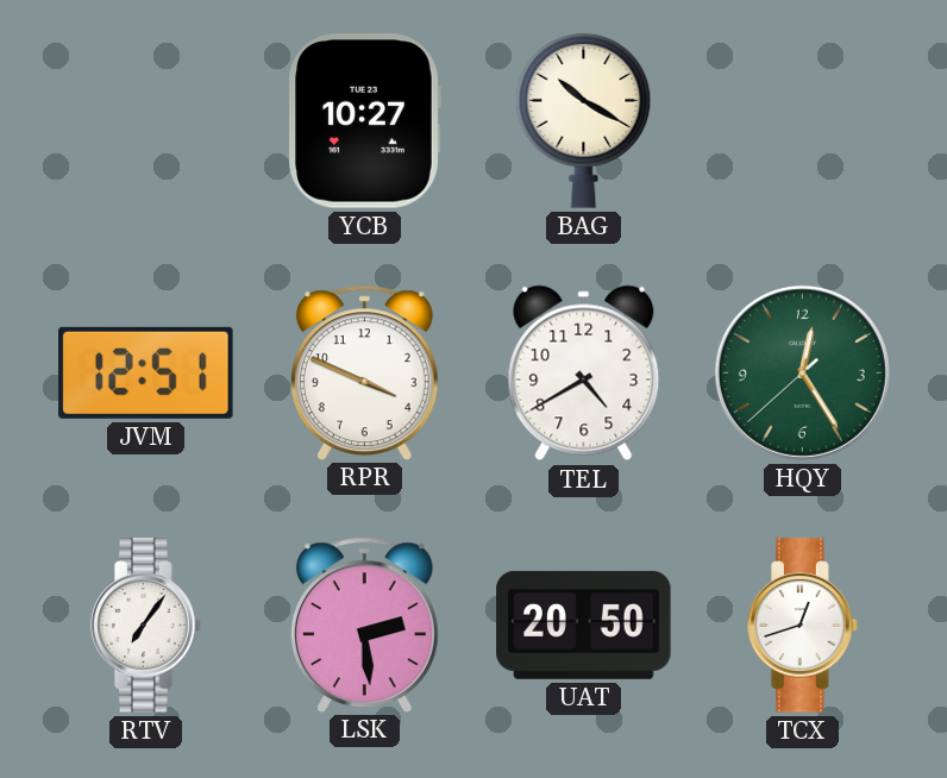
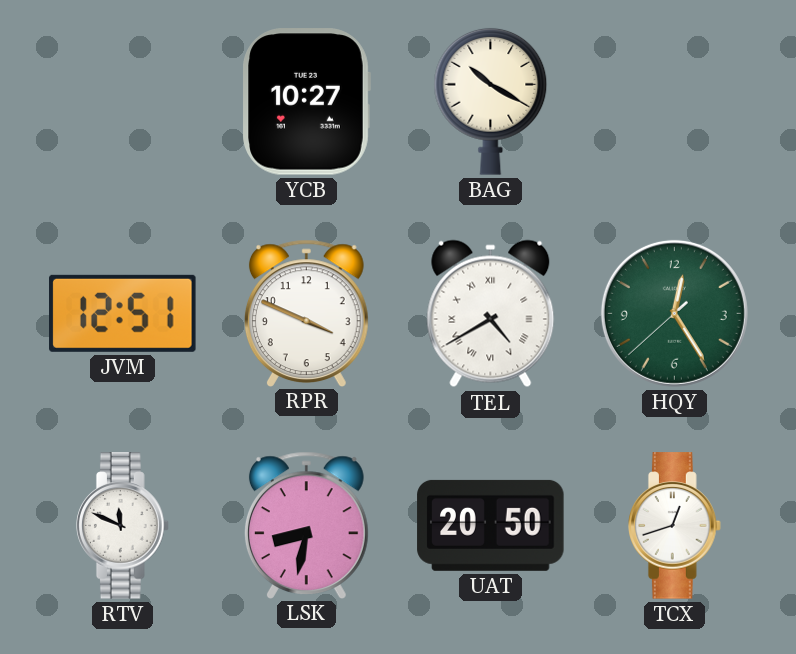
TEL numerals: Arabic -> Roman (491, 314)
RTV: 7:06 -> 11:49 (123, 526)
LSK: 2:29 -> 8:32 (306, 525)
